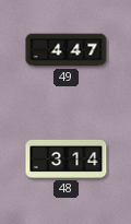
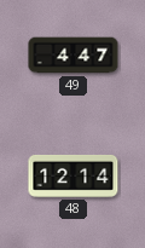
48: 3:14 -> 12:14 (74, 175)
